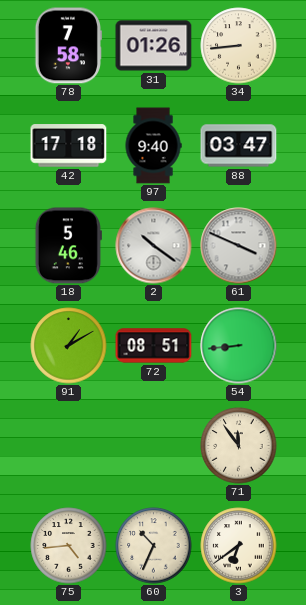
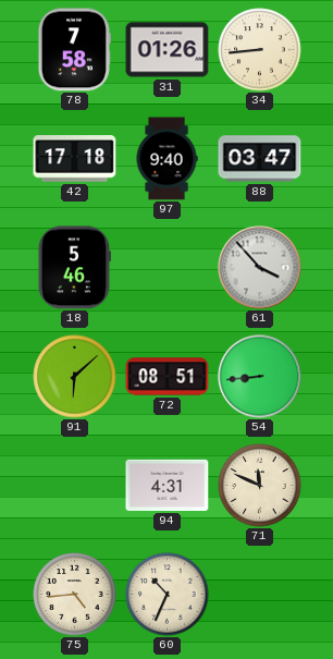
2: 10:21 -> none (154, 246)
61: 3:49 -> 3:53 (260, 268)
91: 1:10 -> 6:08 (75, 377)
94: none -> 4:31 (168, 485)
71: 11:54 -> 11:49 (260, 486)
3: 6:39 -> none (239, 546)
